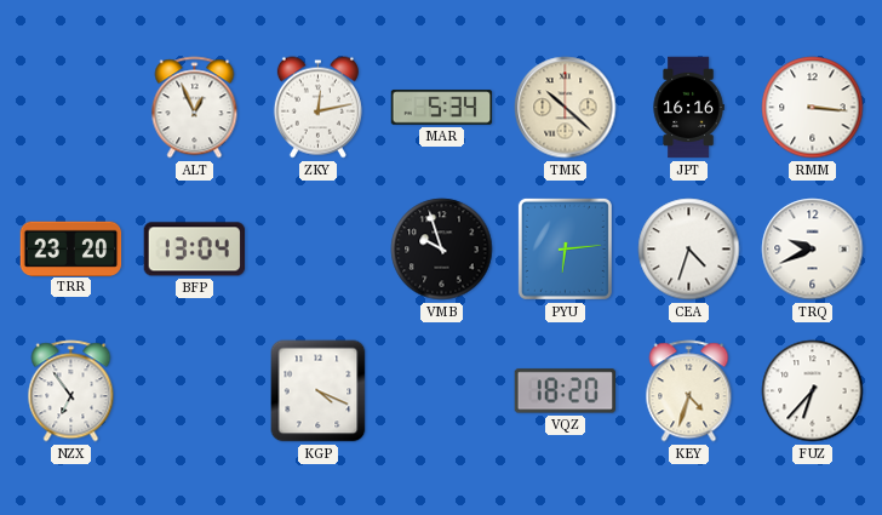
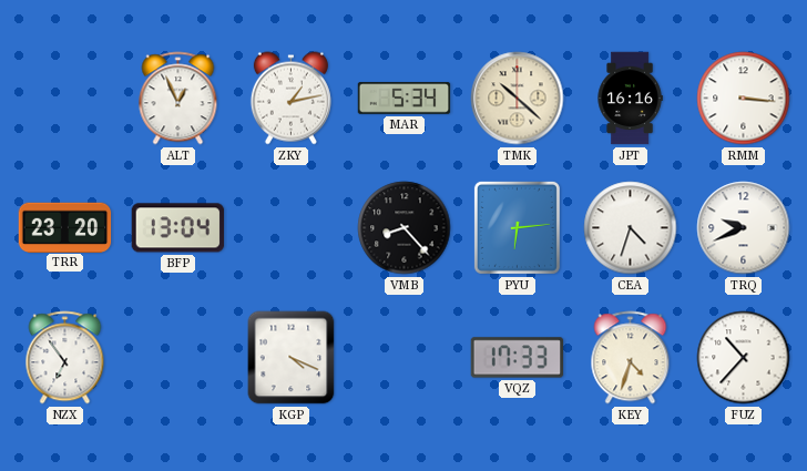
ZKY: 12:13 -> 1:13 (290, 99)
VMB: 9:57 -> 8:23 (405, 228)
VQZ: 18:20 -> 17:33 (518, 358)
FUZ: 6:37 -> 10:37 (744, 358)
